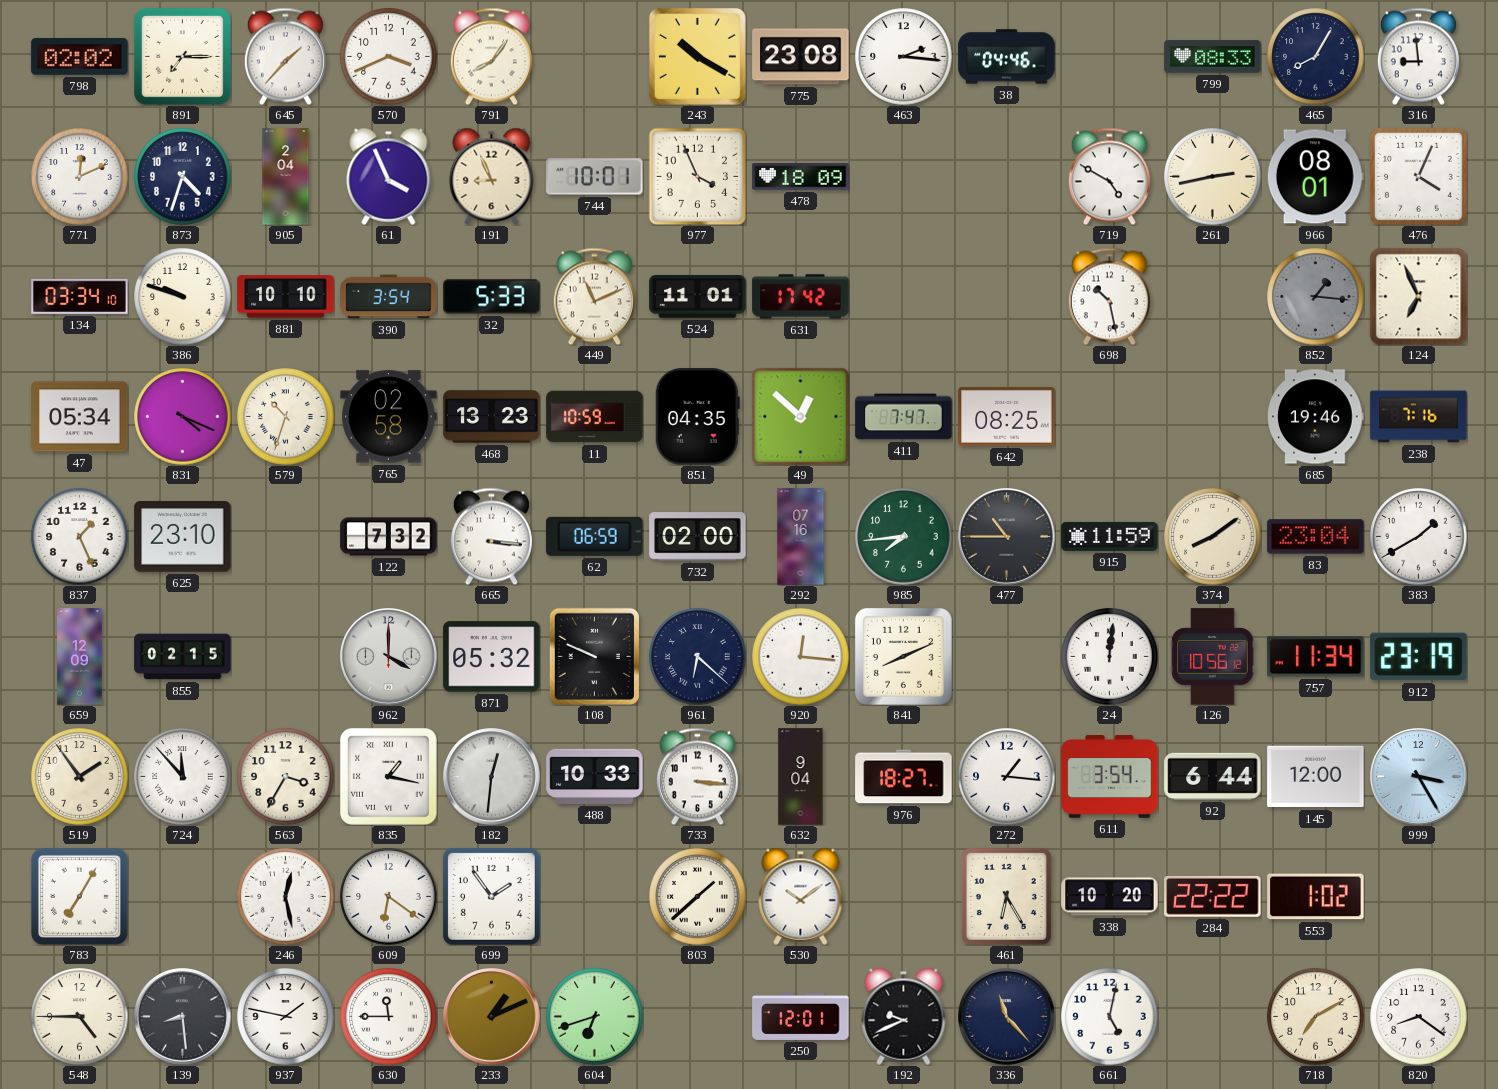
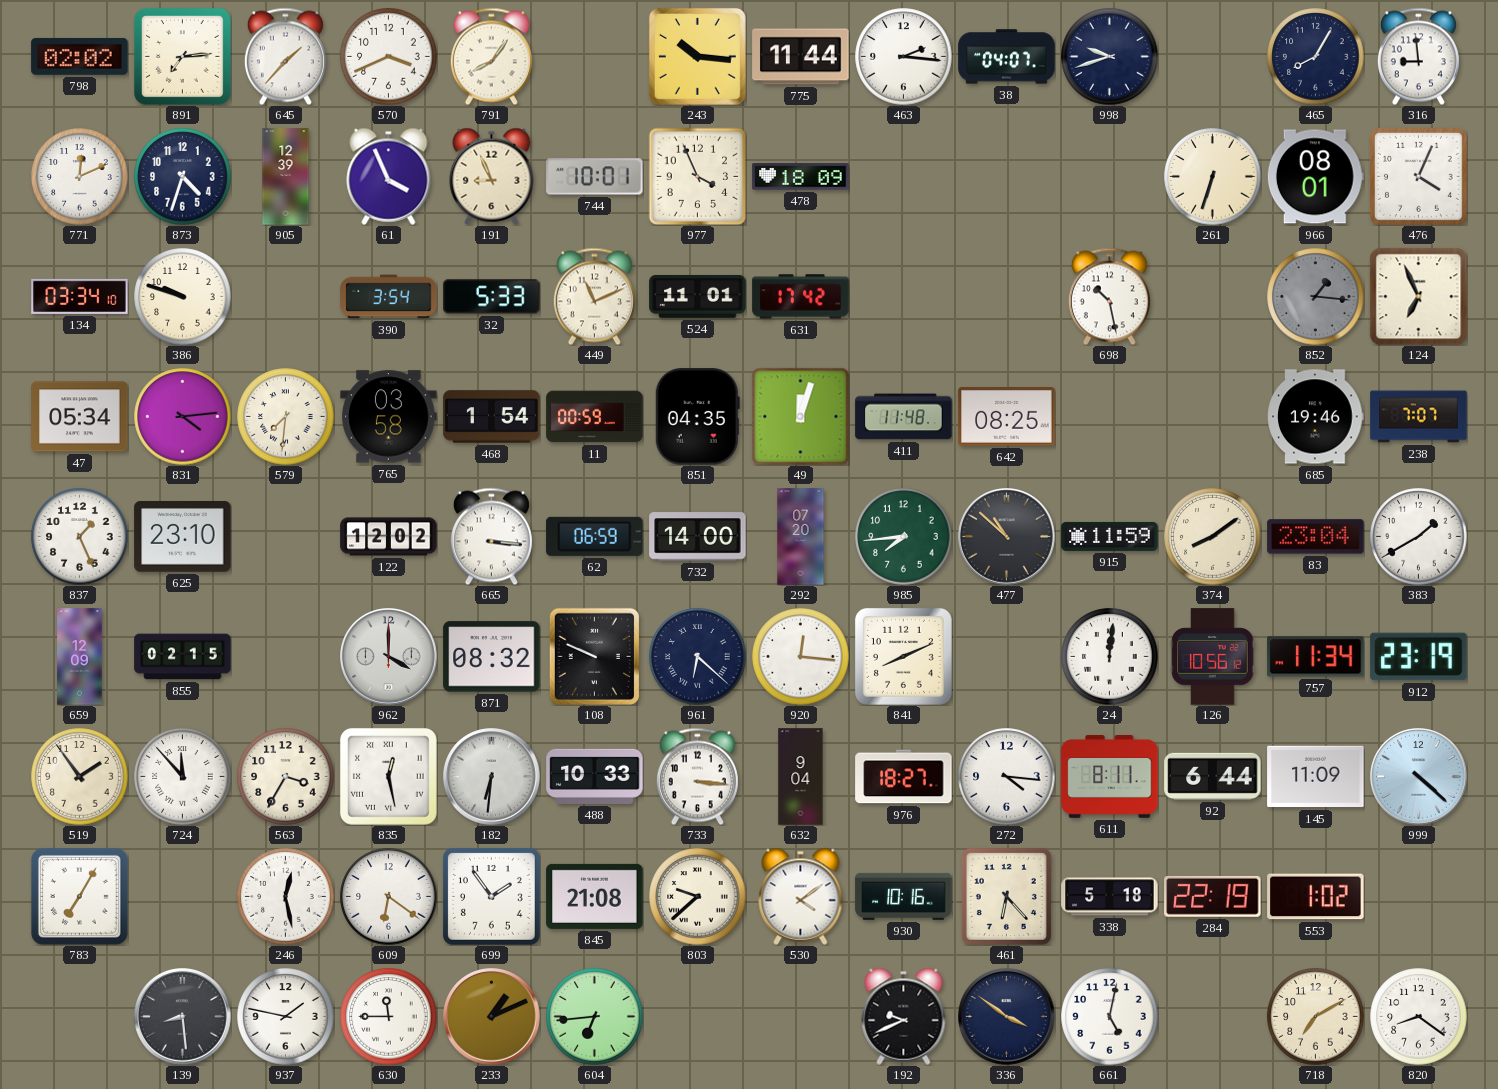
891: 7:15 -> 7:14 (182, 56)
243: 10:20 -> 10:16 (697, 56)
775: 23:08 -> 11:44 (801, 57)
38: 04:46 -> 04:07 (1007, 57)
998: none -> 9:42 (1110, 57)
799: 08:33 -> none (1213, 57)
905: 2:04 -> 12:39 (286, 177)
719: 4:50 -> none (1109, 176)
261: 2:43 -> 6:33 (1213, 177)
881: 10:10 -> none (286, 297)
831: 4:19 -> 4:14 (183, 417)
579: 10:33 -> 7:31 (286, 417)
765: 02:58 -> 03:58 (389, 417)
468: 13:23 -> 1:54 (492, 417)
11: 10:59 -> 00:59 (595, 417)
49: 12:52 -> 12:03 (800, 416)
411: 7:47 -> 11:48 (904, 417)
238: 7:16 -> 7:07 (1419, 417)
122: 7:32 -> 12:02 (389, 537)
732: 02:00 -> 14:00 (698, 537)
292: 07:16 -> 07:20 (801, 537)
477: 10:45 -> 10:52 (1007, 537)
871: 05:32 -> 08:32 (492, 657)
835: 1:17 -> 12:28 (388, 776)
182: 12:31 -> 6:31 (492, 777)
272: 1:16 -> 4:16 (1007, 777)
611: 3:54 -> 8:11 (1110, 777)
145: 12:00 -> 11:09 (1316, 777)
999: 3:25 -> 4:22 (1419, 777)
845: none -> 21:08 (595, 896)
803: 1:38 -> 9:38 (698, 897)
530: 10:09 -> 4:09 (801, 896)
930: none -> 10:16 (904, 896)
461: 6:25 -> 6:23 (1006, 896)
338: 10:20 -> 5:18 (1110, 897)
284: 22:22 -> 22:19 (1213, 896)
548: 4:45 -> none (80, 1017)
604: 6:42 -> 6:44 (595, 1017)
250: 12:01 -> none (801, 1016)
336: 11:23 -> 3:51 (1007, 1017)
